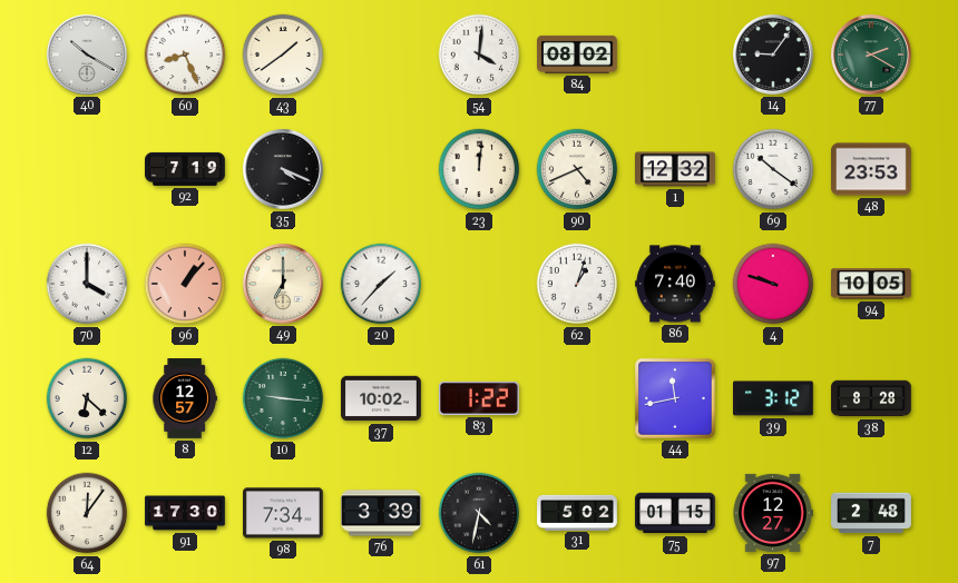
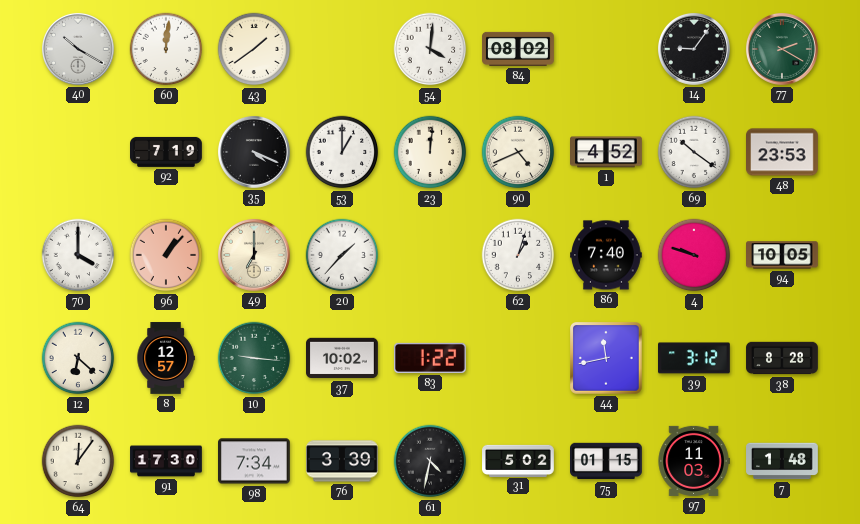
60: 8:26 -> 12:01 (166, 49)
53: none -> 1:00 (342, 152)
1: 12:32 -> 4:52 (607, 152)
97: 12:27 -> 11:03 (694, 461)
7: 2:48 -> 1:48 (782, 461)
